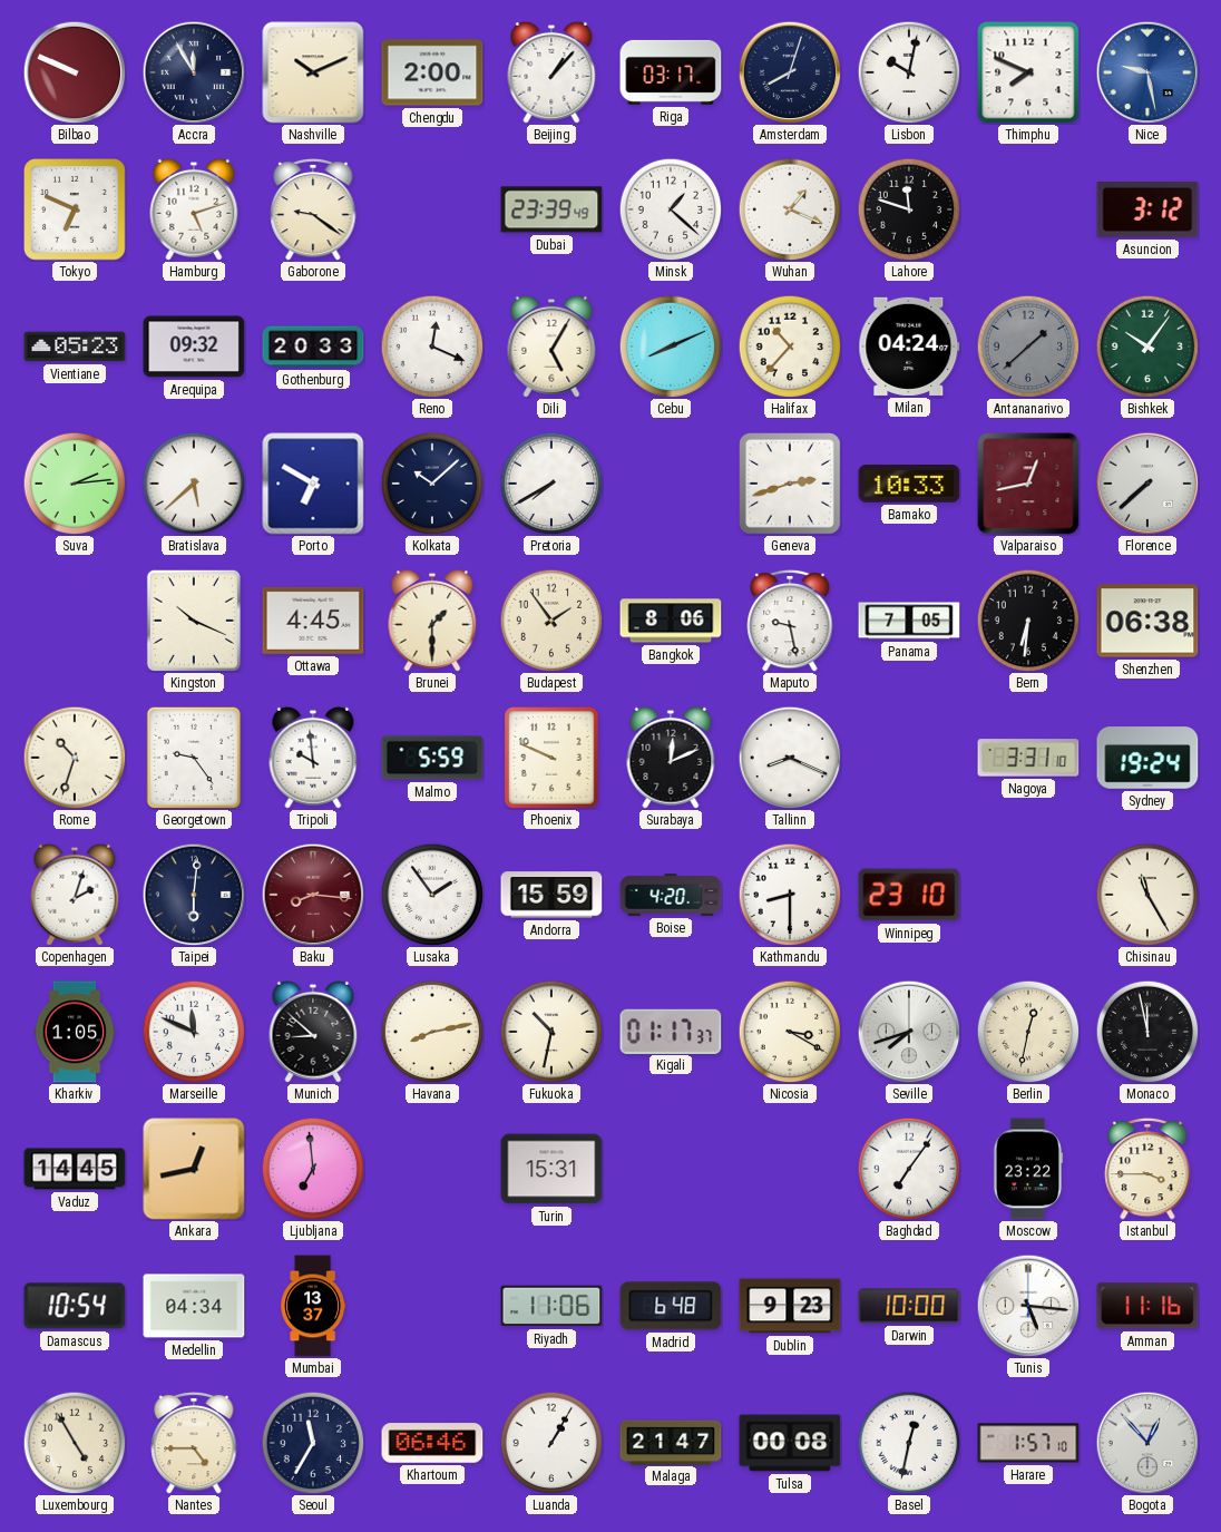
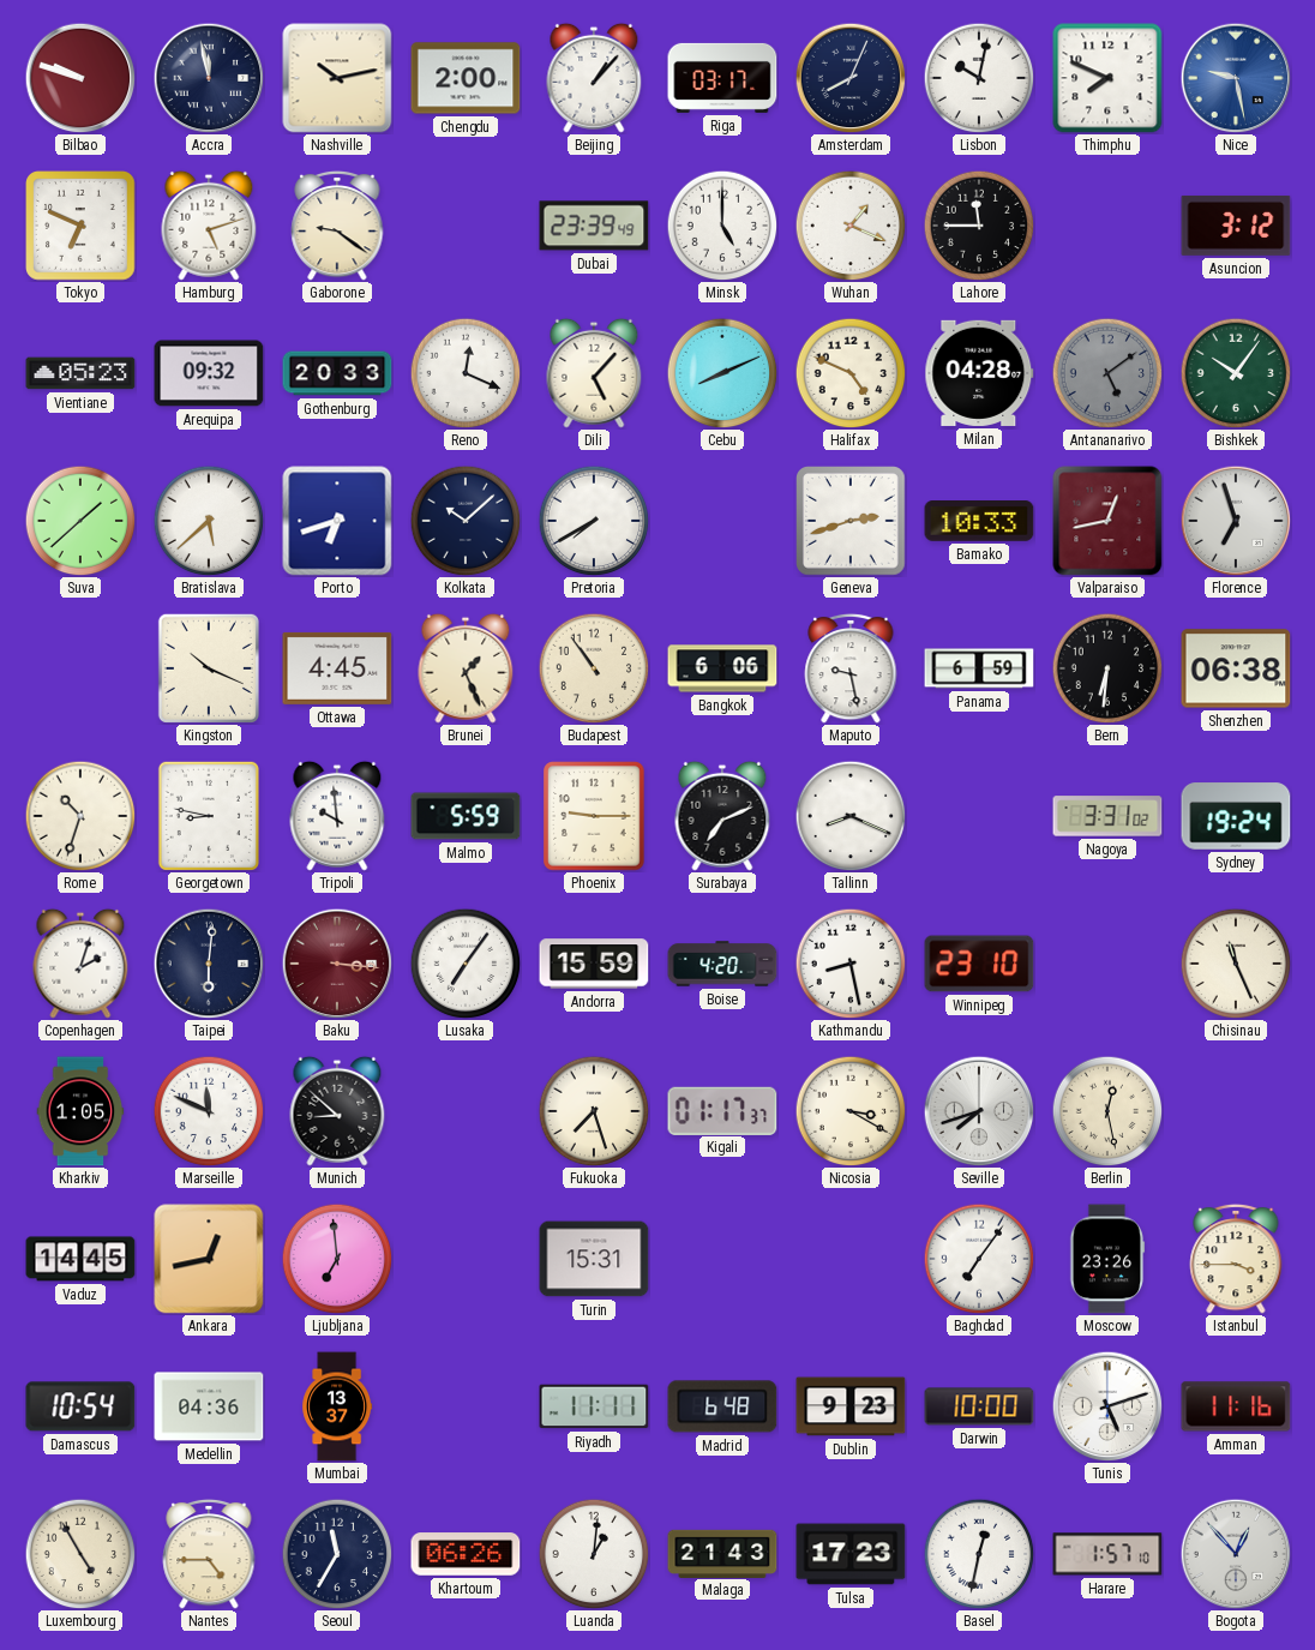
Bilbao: 9:49 -> 9:48 (80, 78)
Accra: 11:55 -> 11:58 (209, 78)
Nashville: 10:11 -> 10:13 (337, 78)
Amsterdam: 8:03 -> 8:04 (851, 78)
Minsk: 1:22 -> 5:00 (722, 226)
Lahore: 11:48 -> 11:45 (979, 226)
Dili: 5:05 -> 5:07 (594, 373)
Halifax: 10:37 -> 4:49 (851, 373)
Milan: 04:24 -> 04:28 (979, 373)
Antananarivo: 1:38 -> 5:09 (1107, 373)
Suva: 2:14 -> 1:38 (80, 521)
Porto: 6:50 -> 6:42 (337, 521)
Florence: 7:38 -> 6:57 (1236, 521)
Brunei: 1:30 -> 1:26 (466, 668)
Budapest: 1:54 -> 10:54 (594, 668)
Bangkok: 8:06 -> 6:06 (722, 668)
Panama: 7:05 -> 6:59 (979, 668)
Georgetown: 9:24 -> 8:47 (209, 816)
Phoenix: 9:49 -> 9:15 (594, 816)
Surabaya: 12:11 -> 7:11 (722, 816)
Nagoya: 3:31:10 -> 3:31:02 (1107, 816)
Baku: 8:16 -> 3:16 (337, 964)
Lusaka: 1:54 -> 7:06 (466, 964)
Kathmandu: 8:30 -> 8:28 (851, 964)
Chisinau: 11:25 -> 11:26 (1236, 964)
Havana: 8:13 -> none (432, 1032)
Fukuoka: 10:32 -> 7:27 (594, 1111)
Berlin: 12:32 -> 12:28 (1107, 1111)
Monaco: 11:58 -> none (1147, 1032)
Moscow: 23:22 -> 23:26 (1107, 1259)
Medellin: 04:34 -> 04:36 (209, 1406)
Riyadh: 11:06 -> 11:11 (594, 1406)
Tunis: 5:16 -> 5:12 (1107, 1406)
Khartoum: 06:46 -> 06:26 (466, 1554)
Luanda: 1:05 -> 1:01 (594, 1554)
Malaga: 21:47 -> 21:43 (722, 1553)
Tulsa: 00:08 -> 17:23 (851, 1554)
